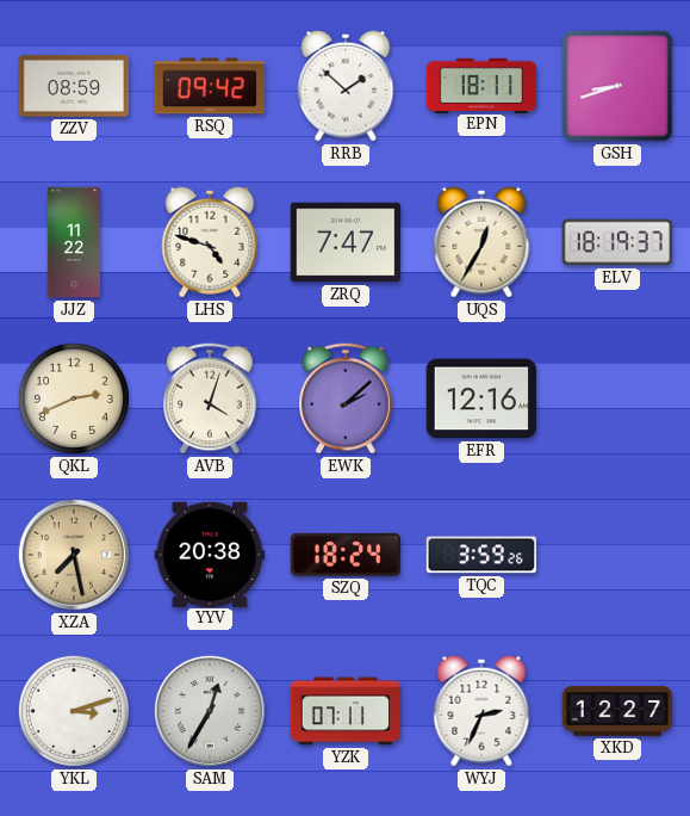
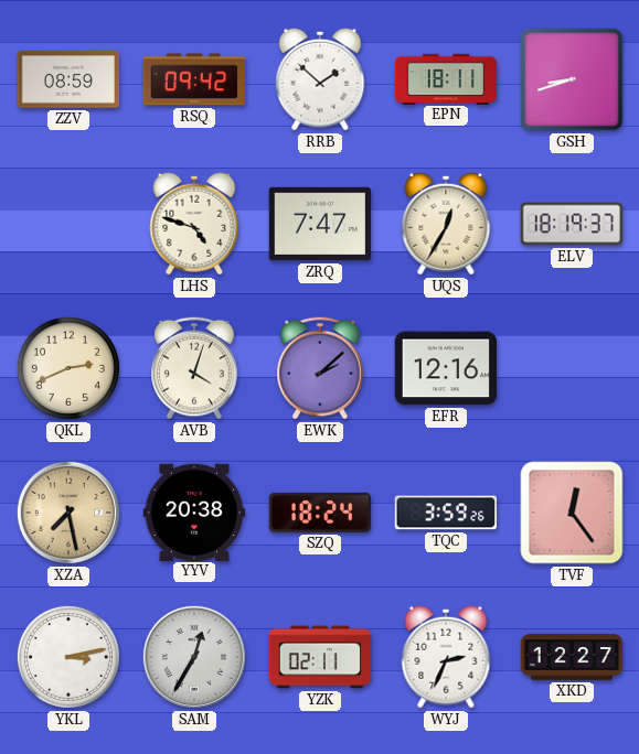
JJZ: 11:22 -> none (73, 242)
TVF: none -> 12:24 (572, 513)
YKL: 3:12 -> 3:13 (68, 657)
YZK: 07:11 -> 02:11 (320, 657)
